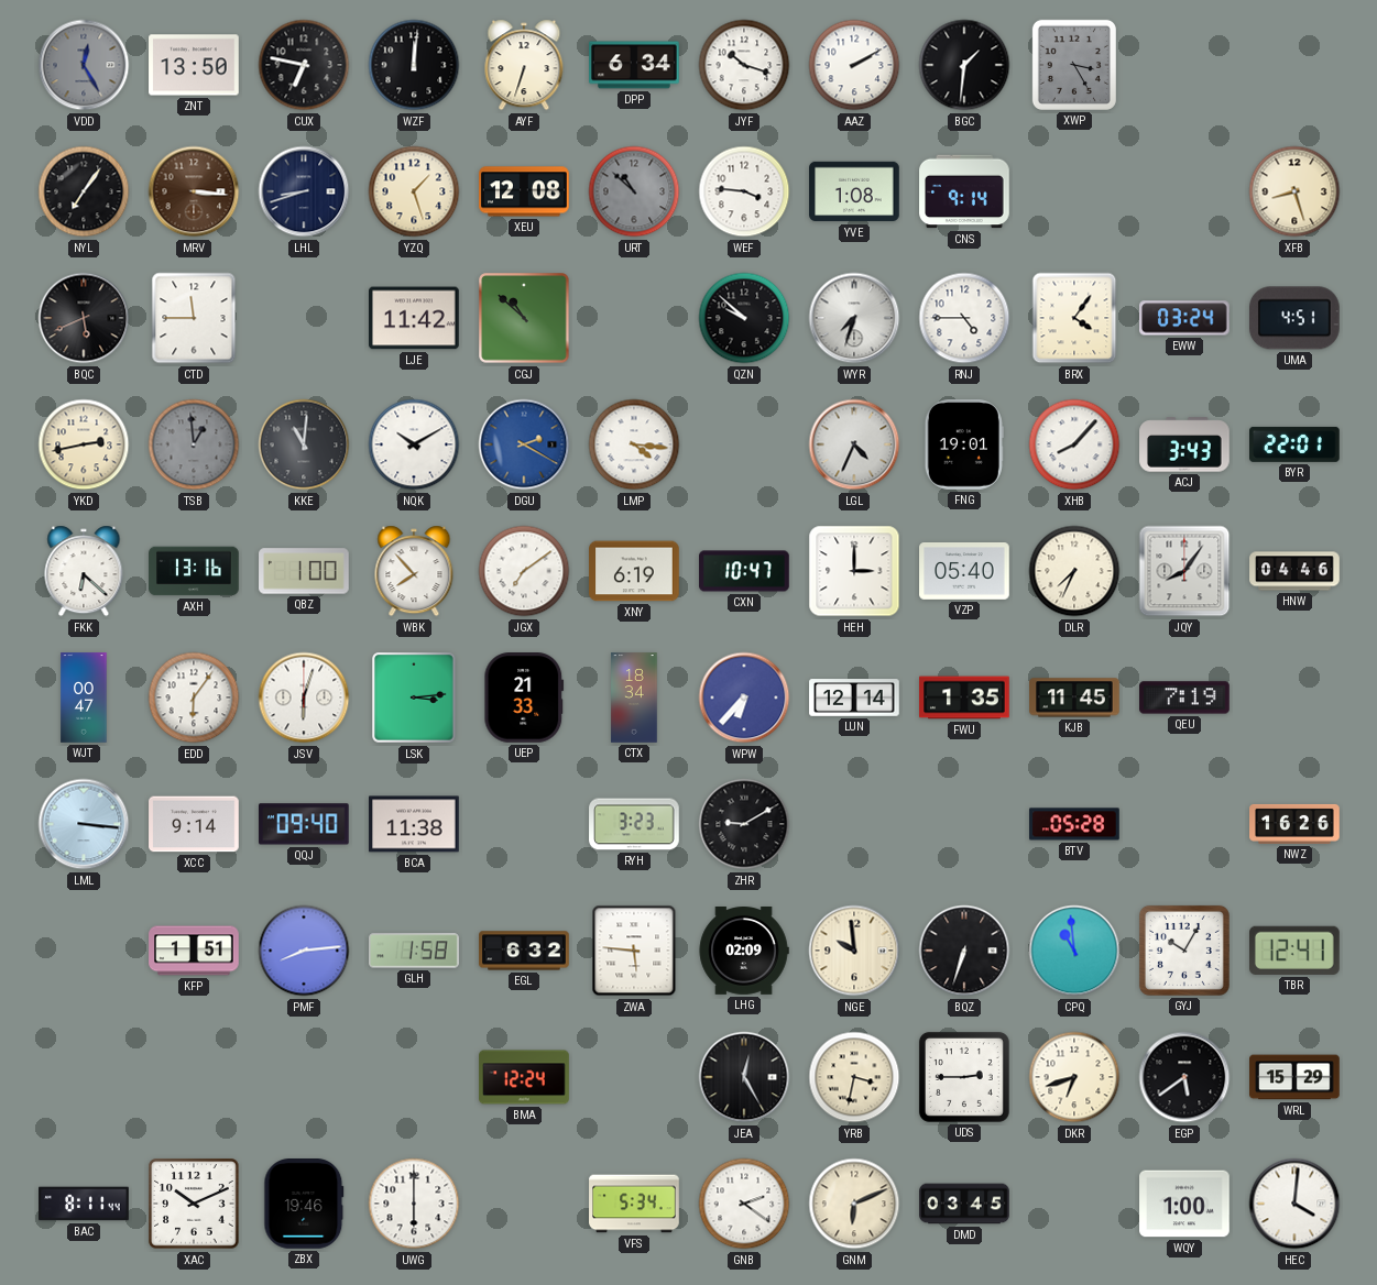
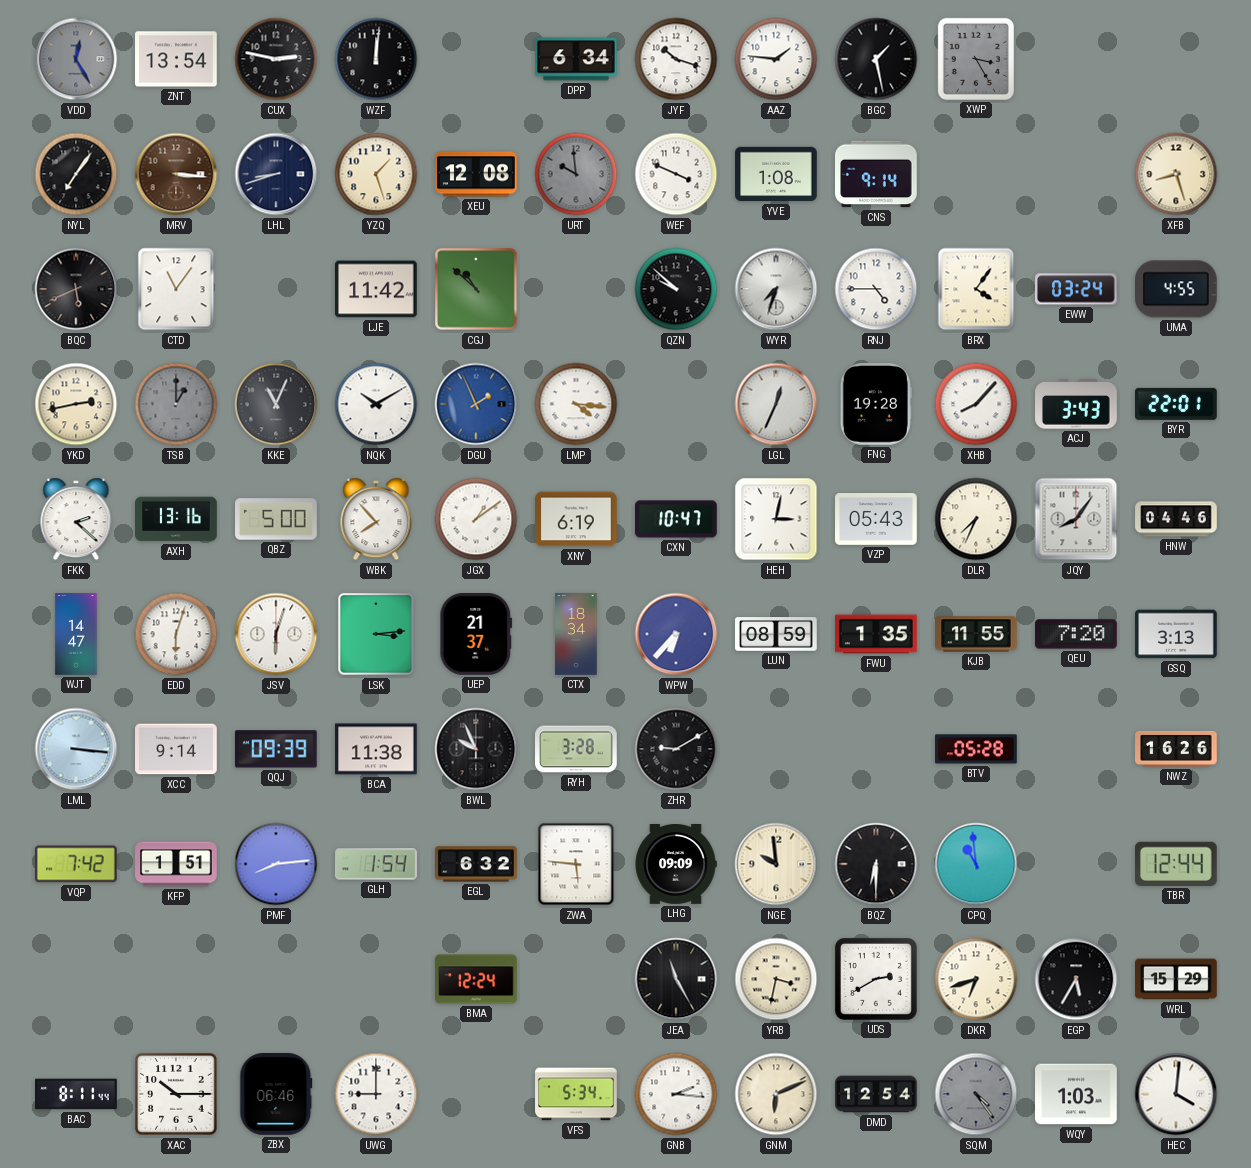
ZNT: 13:50 -> 13:54 (176, 59)
CUX: 6:47 -> 2:47 (276, 59)
AYF: 6:33 -> none (524, 65)
AAZ: 2:10 -> 1:46 (776, 59)
BGC: 1:31 -> 1:28 (876, 59)
URT: 10:52 -> 9:59 (576, 174)
WEF: 3:46 -> 3:49 (676, 174)
CTD: 11:45 -> 11:06 (176, 289)
UMA: 4:51 -> 4:55 (1177, 289)
TSB: 12:59 -> 1:00 (176, 404)
KKE: 11:01 -> 11:04 (276, 404)
DGU: 2:20 -> 1:56 (476, 404)
LGL: 4:34 -> 12:34 (776, 404)
FNG: 19:01 -> 19:28 (876, 404)
FKK: 6:22 -> 2:22 (76, 519)
QBZ: 1:00 -> 5:00 (276, 519)
JGX: 7:09 -> 1:09 (476, 519)
HEH: 3:00 -> 3:02 (776, 519)
VZP: 05:40 -> 05:43 (876, 520)
WJT: 00:47 -> 14:47 (76, 634)
EDD: 6:06 -> 6:03 (176, 634)
UEP: 21:33 -> 21:37 (476, 635)
LUN: 12:14 -> 08:59 (776, 634)
KJB: 11:45 -> 11:55 (976, 634)
QEU: 7:19 -> 7:20 (1076, 634)
GSQ: none -> 3:13 (1176, 634)
QQJ: 09:40 -> 09:39 (276, 749)
BWL: none -> 9:56 (476, 749)
RYH: 3:23 -> 3:28 (576, 749)
VQP: none -> 7:42 (77, 864)
GLH: 1:58 -> 1:54 (376, 864)
LHG: 02:09 -> 09:09 (676, 865)
BQZ: 6:33 -> 6:30 (876, 864)
GYJ: 10:05 -> none (1184, 951)
TBR: 12:41 -> 12:44 (1177, 864)
JEA: 12:25 -> 11:25 (676, 979)
UDS: 2:45 -> 2:40 (876, 979)
EGP: 5:39 -> 5:35 (1076, 979)
XAC: 10:11 -> 10:15 (176, 1094)
ZBX: 19:46 -> 06:46 (276, 1094)
UWG: 6:00 -> 9:00 (376, 1094)
GNB: 2:21 -> 2:16 (676, 1094)
DMD: 03:45 -> 12:54 (876, 1094)
SQM: none -> 4:24 (976, 1094)
WQY: 1:00 -> 1:03 (1076, 1094)
